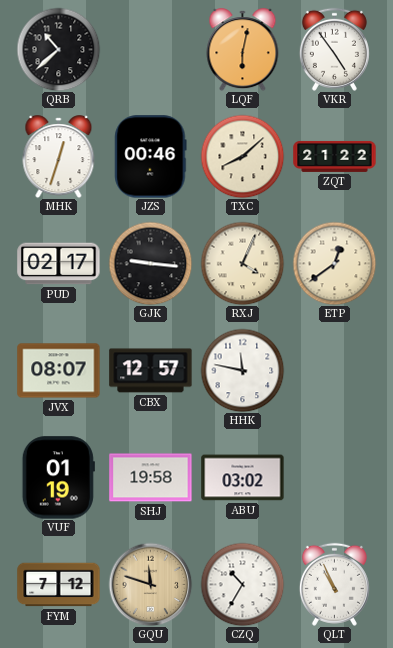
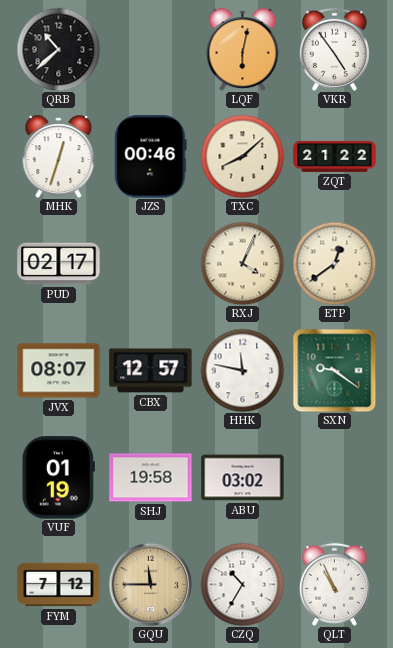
GJK: 9:16 -> none (150, 263)
SXN: none -> 9:21 (334, 370)
GQU: 11:48 -> 11:45 (150, 584)
